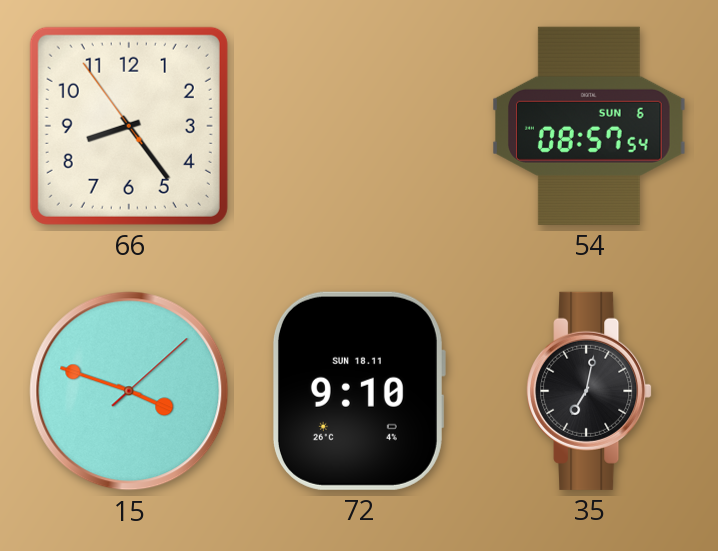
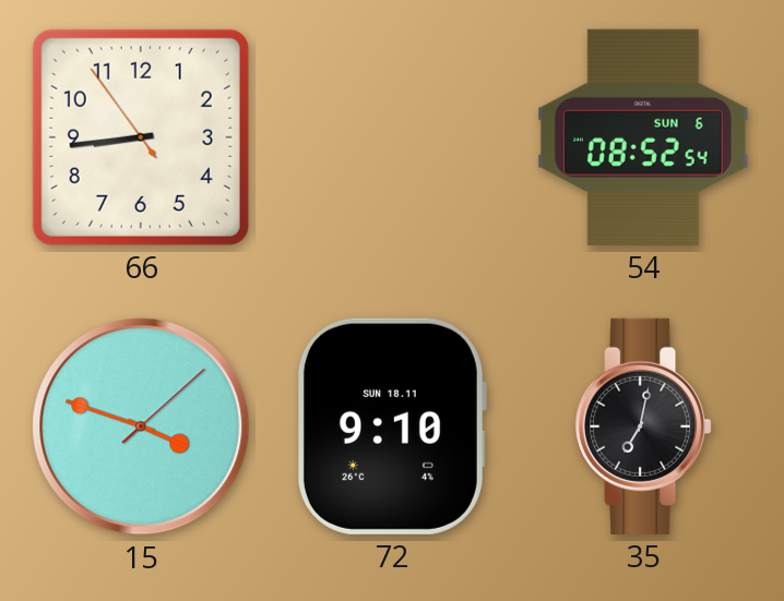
66: 8:23 -> 8:43 (141, 137)
54: 08:57 -> 08:52 (643, 137)
